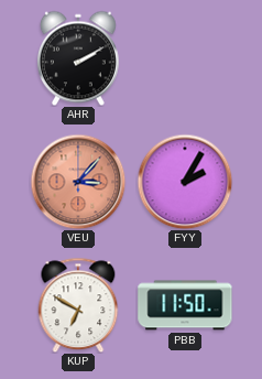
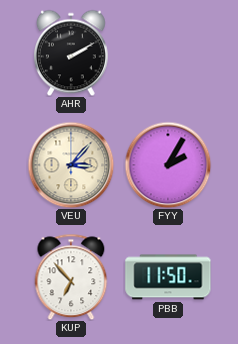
VEU dial: salmon -> cream (71, 165)
KUP: 6:50 -> 6:53 (71, 277)
